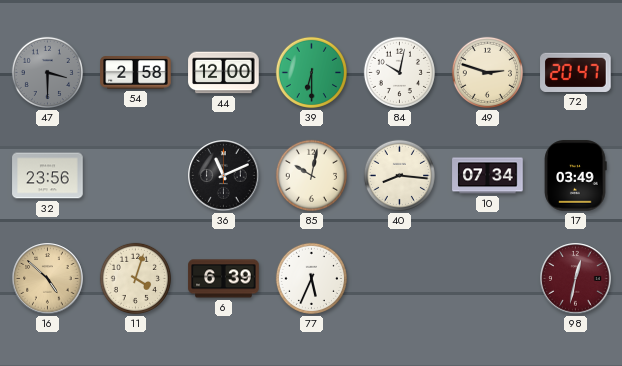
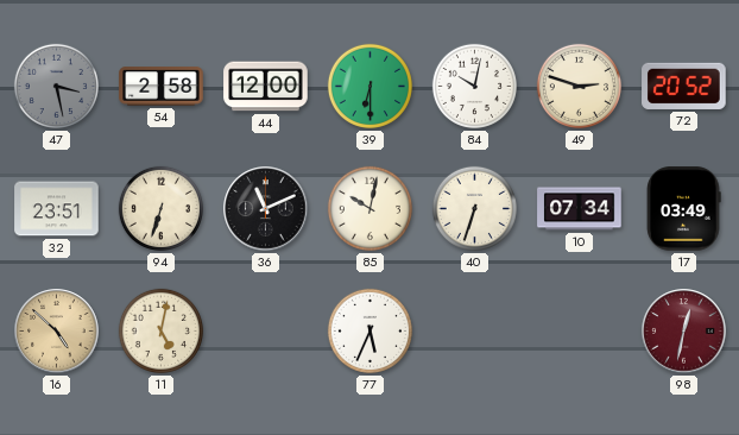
47: 3:30 -> 3:28 (56, 86)
72: 20:47 -> 20:52 (684, 86)
32: 23:56 -> 23:51 (57, 209)
94: none -> 6:33 (160, 208)
40: 8:16 -> 6:33 (474, 208)
11: 4:03 -> 5:02 (160, 330)
6: 6:39 -> none (224, 279)
